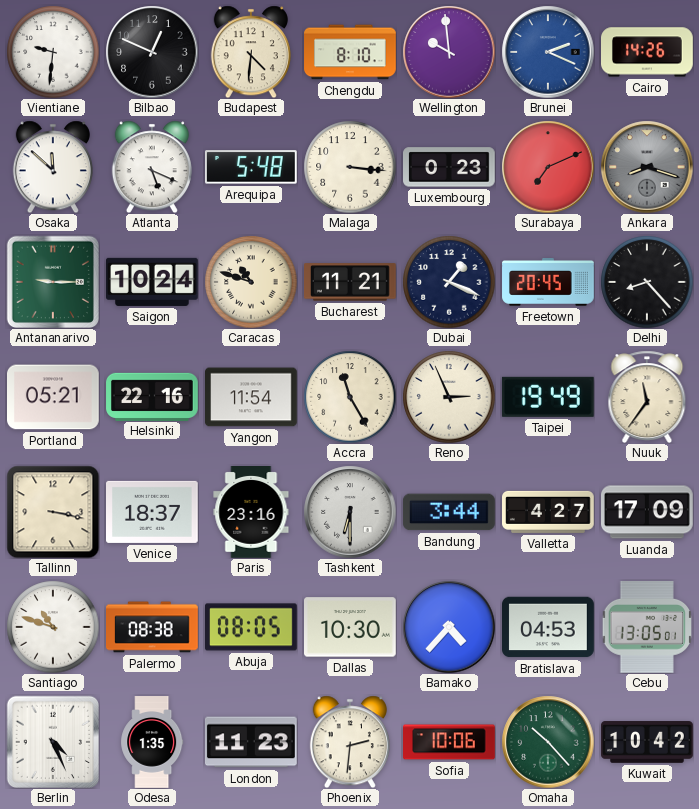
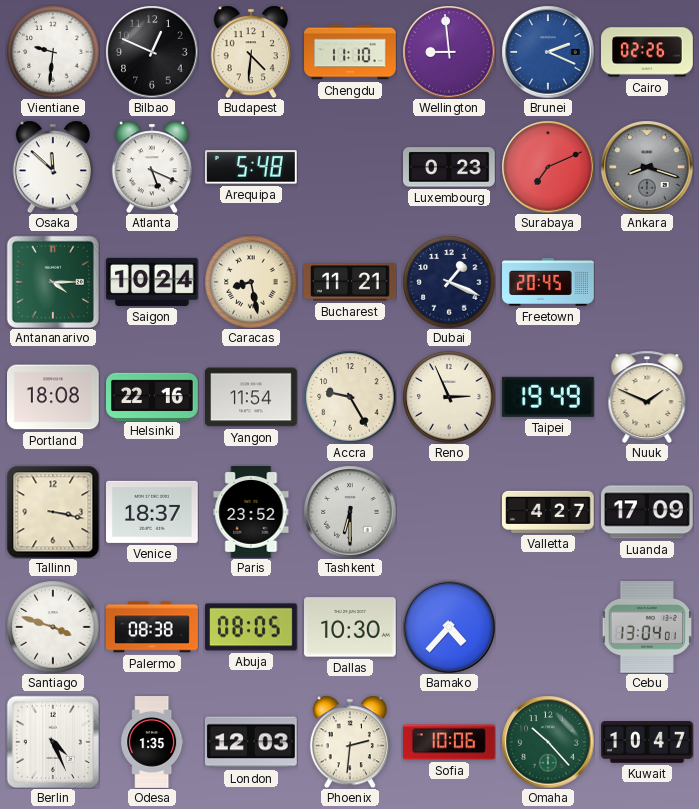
Chengdu: 8:10 -> 11:10 (350, 52)
Wellington: 9:59 -> 8:59 (449, 52)
Cairo: 14:26 -> 02:26 (648, 52)
Malaga: 3:16 -> none (350, 167)
Antananarivo: 9:15 -> 4:15 (52, 281)
Caracas: 10:48 -> 8:28 (251, 282)
Delhi: 8:23 -> none (647, 282)
Portland: 05:21 -> 18:08 (54, 397)
Accra: 11:25 -> 9:25 (350, 397)
Nuuk: 11:36 -> 1:49 (647, 397)
Paris: 23:16 -> 23:52 (251, 513)
Bandung: 3:44 -> none (449, 512)
Santiago: 10:48 -> 3:48 (53, 627)
Bratislava: 04:53 -> none (549, 627)
Cebu: 13:05 -> 13:04 (646, 628)
London: 11:23 -> 12:03 (252, 742)
Kuwait: 10:42 -> 10:47 (647, 742)
